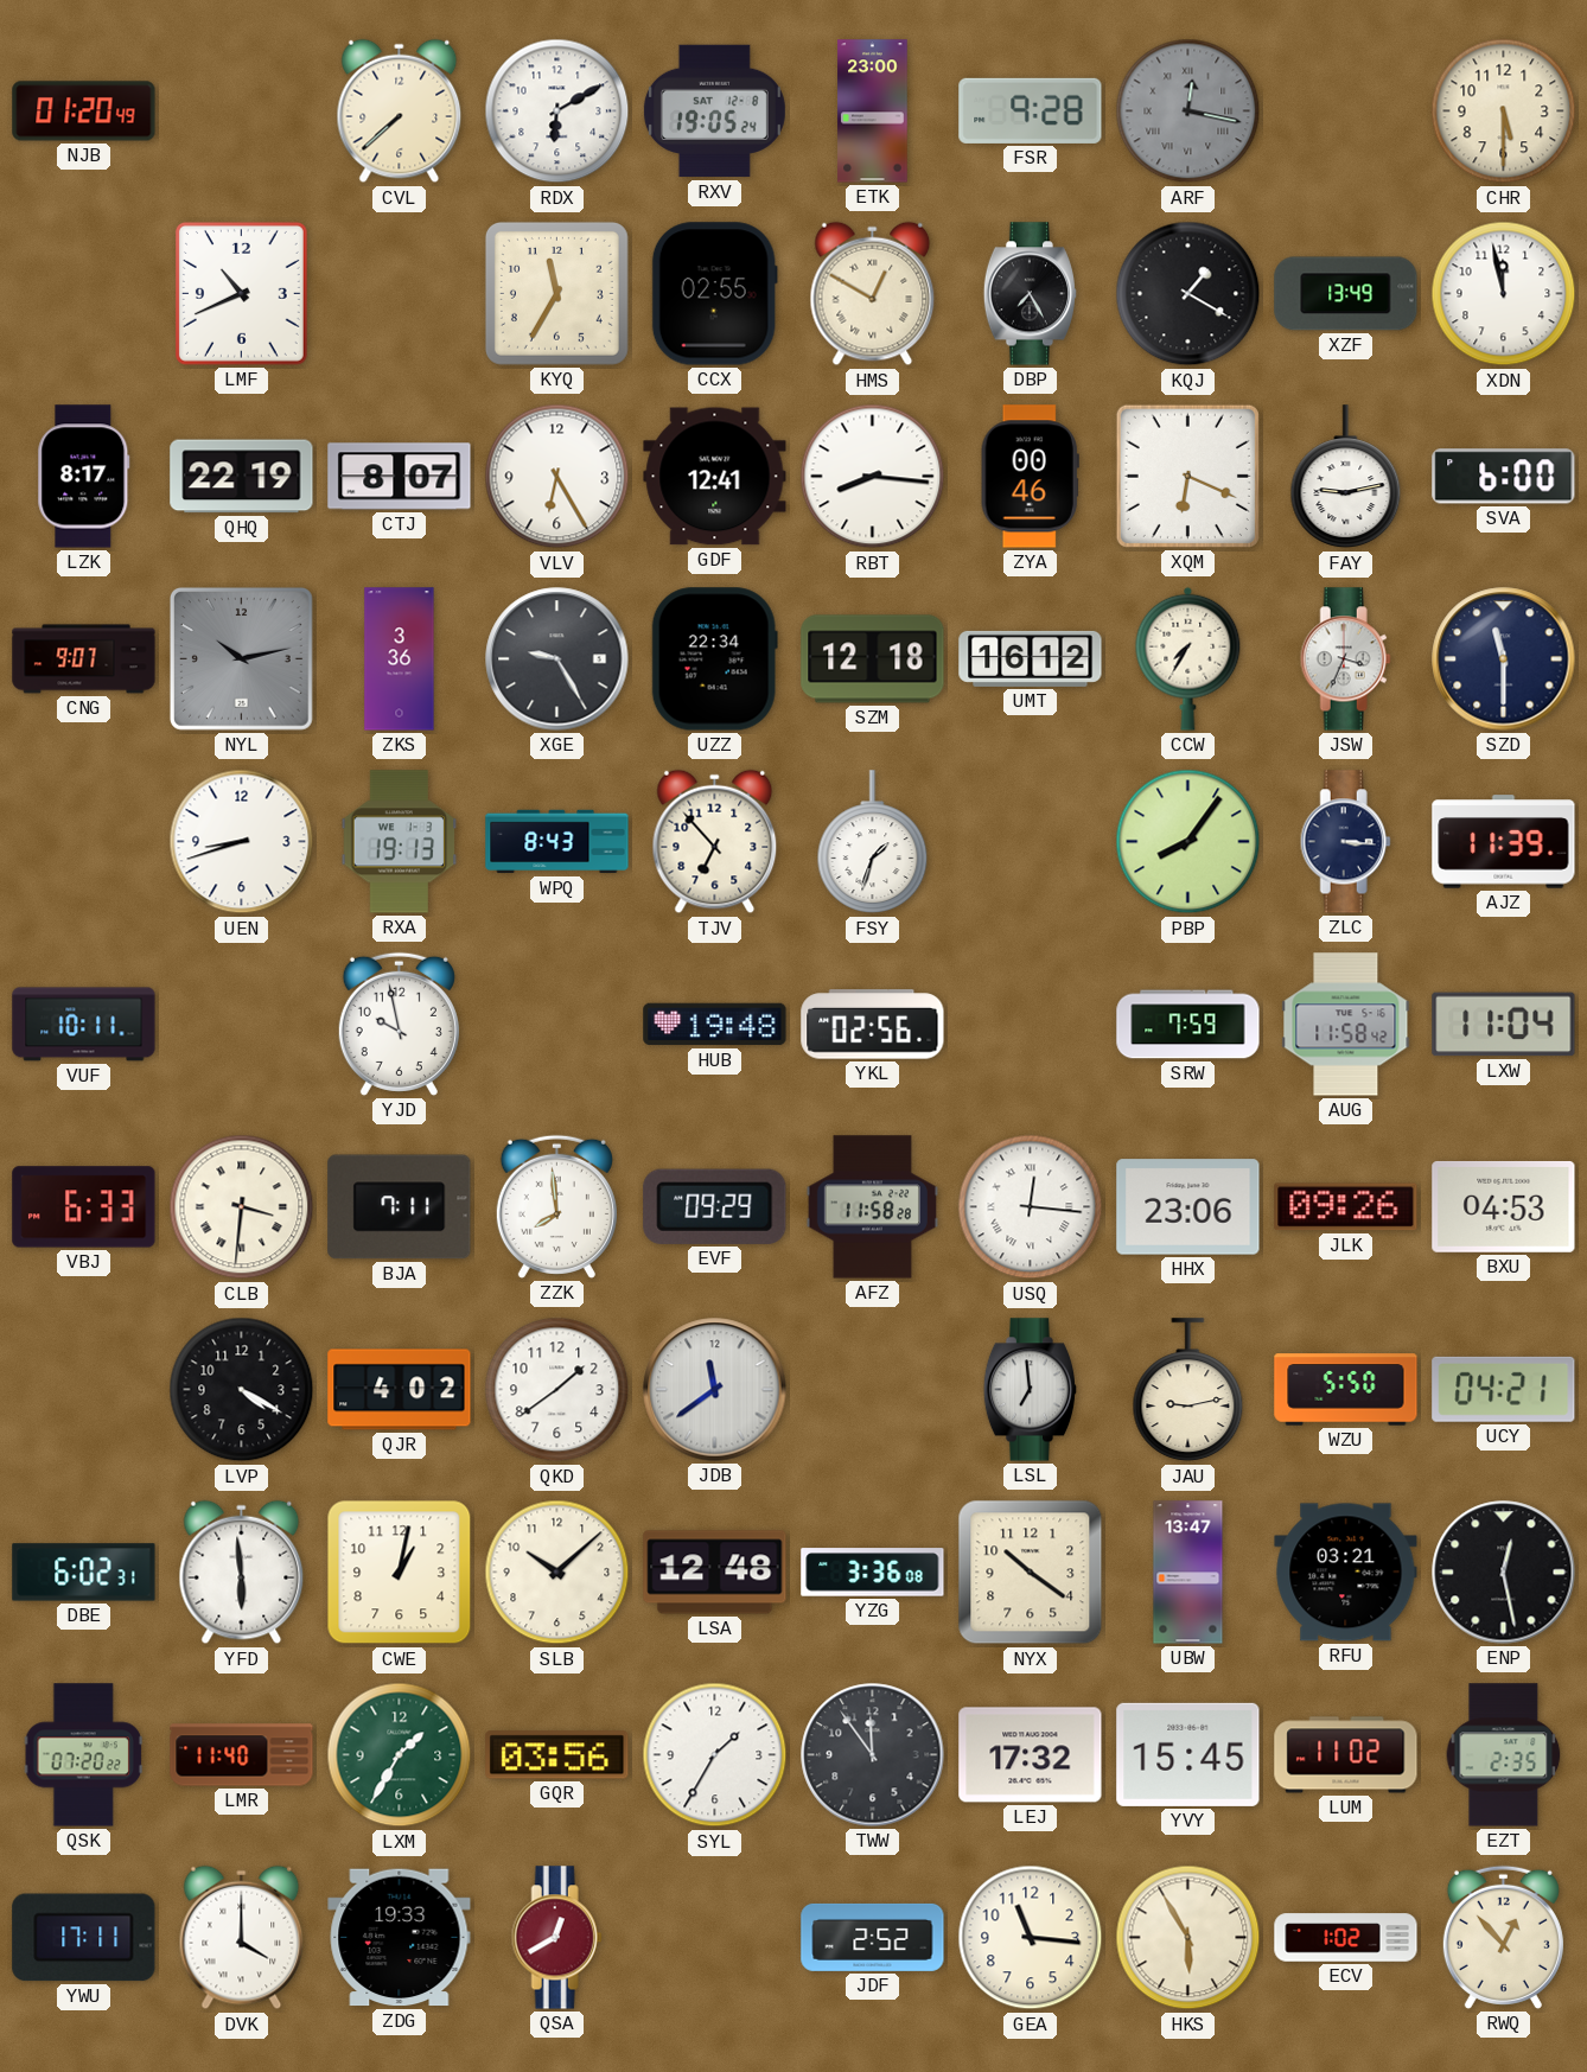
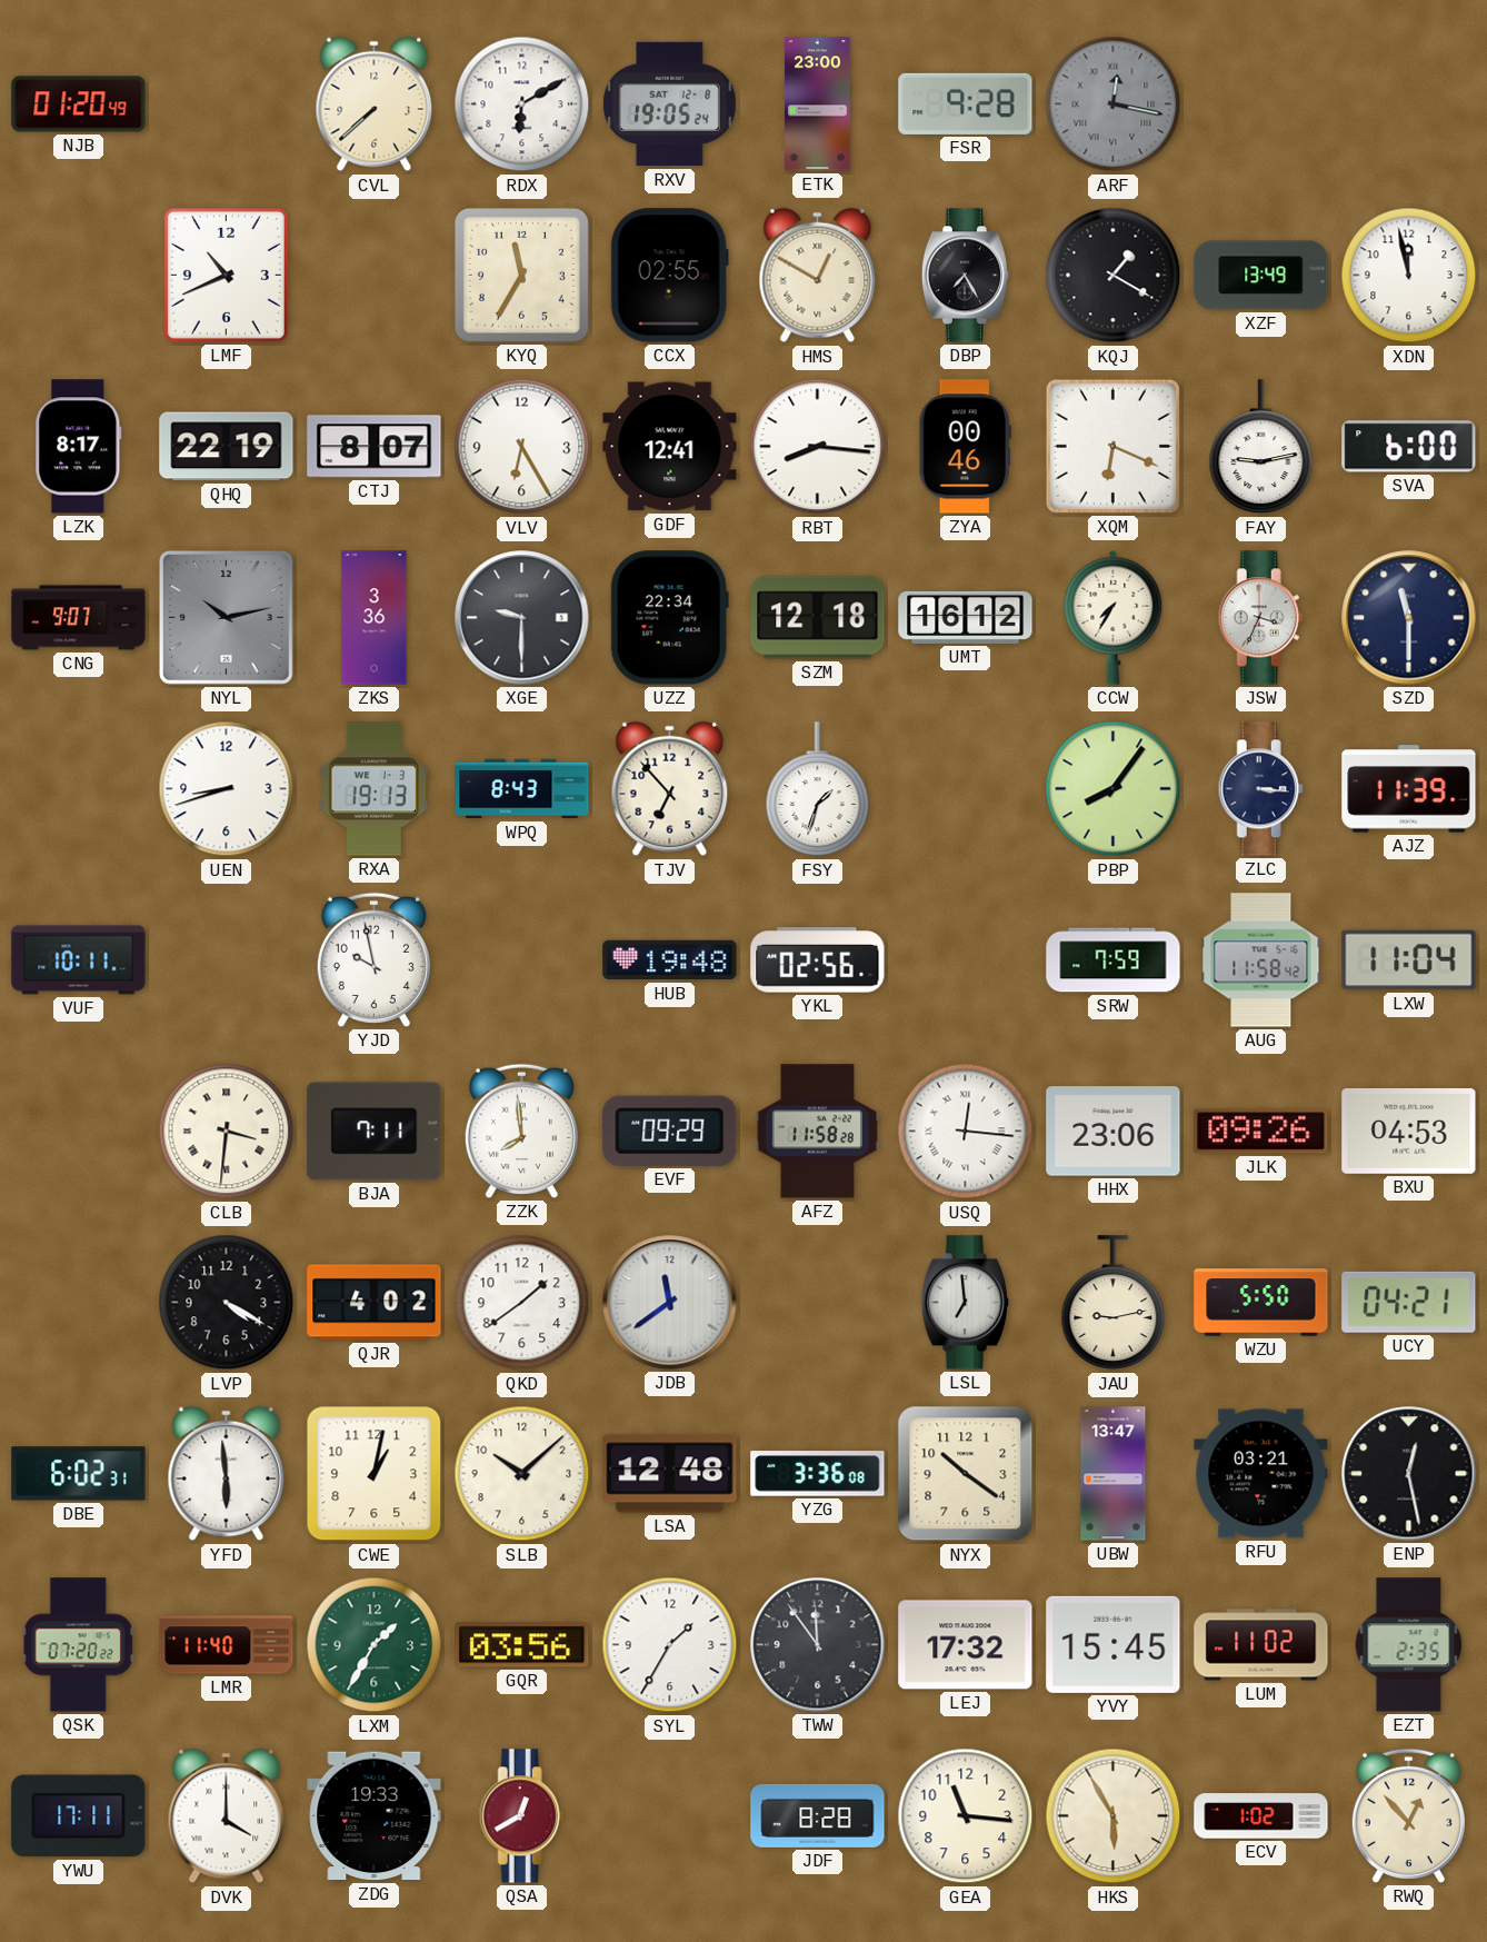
CHR: 5:30 -> none (1504, 111)
XGE: 9:25 -> 9:30 (522, 618)
VBJ: 6:33 -> none (84, 1207)
JDF: 2:52 -> 8:28 (818, 1815)
